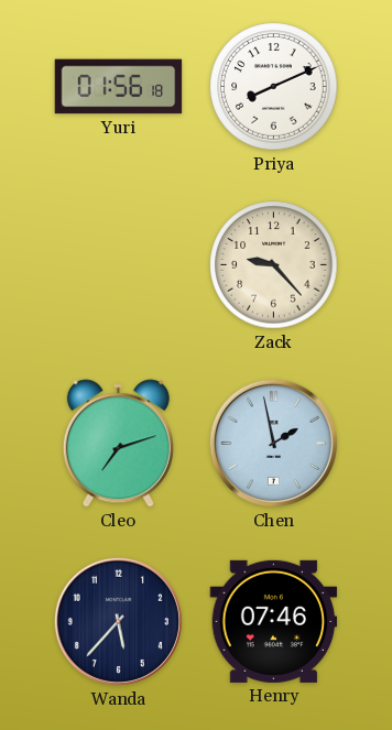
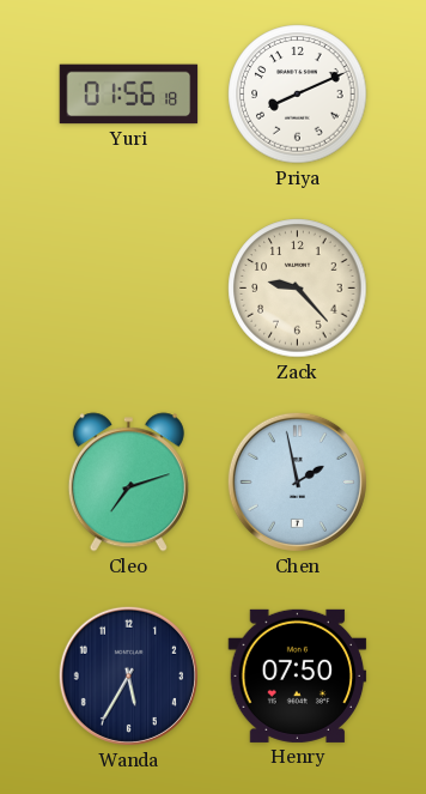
Wanda: 5:37 -> 5:35 (128, 675)
Henry: 07:46 -> 07:50 (298, 675)
